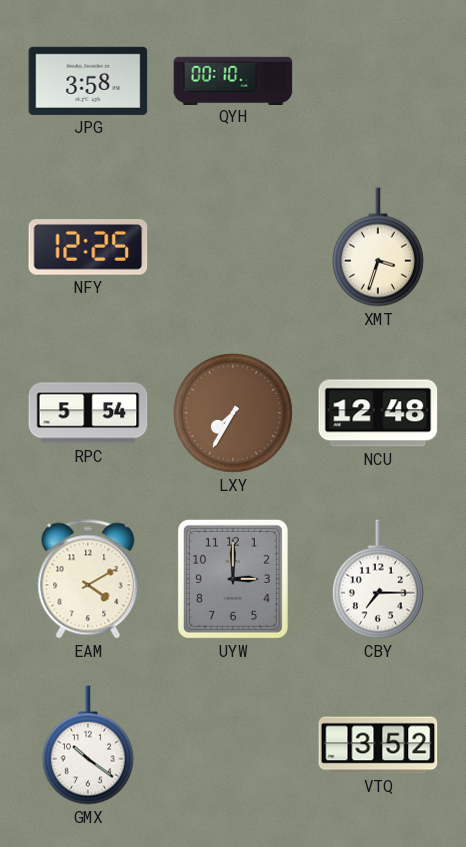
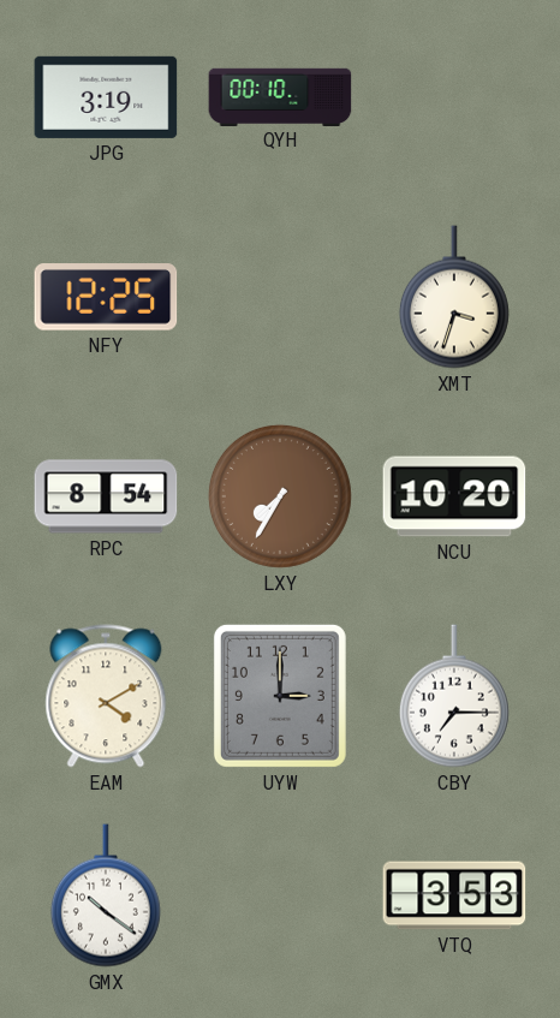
JPG: 3:58 -> 3:19 (106, 97)
RPC: 5:54 -> 8:54 (106, 496)
NCU: 12:48 -> 10:20 (454, 496)
VTQ: 3:52 -> 3:53 (454, 895)
